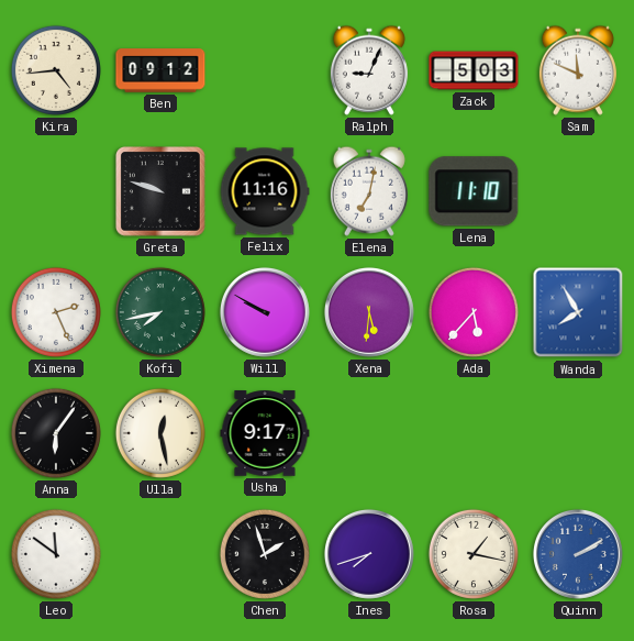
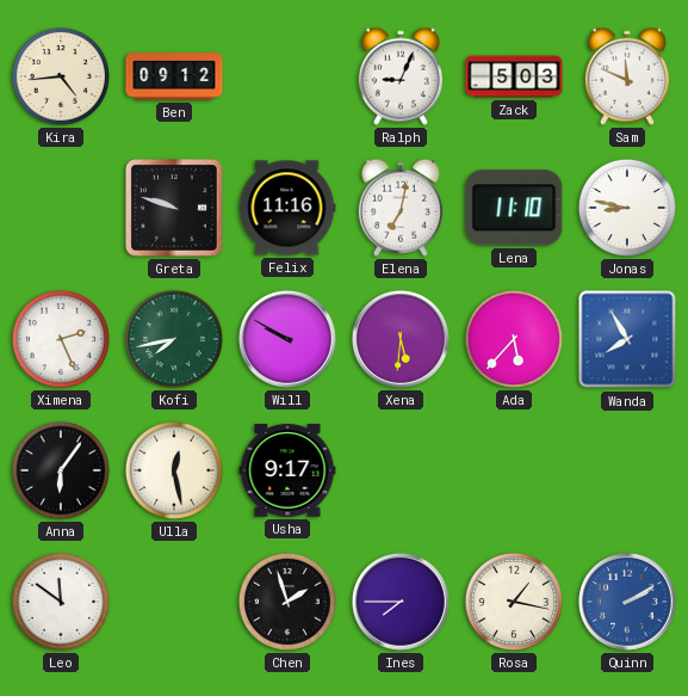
Jonas: none -> 8:47 (627, 208)
Ines: 7:42 -> 7:45 (401, 602)
